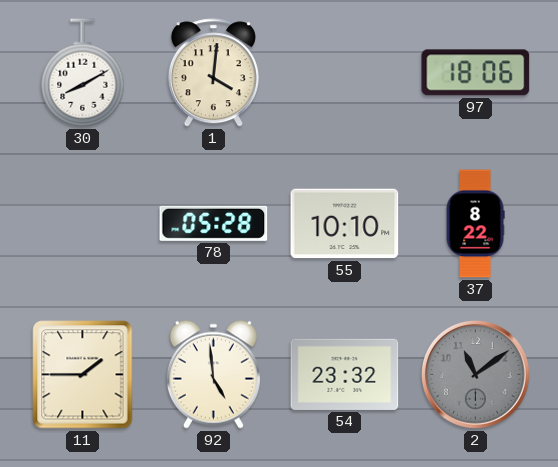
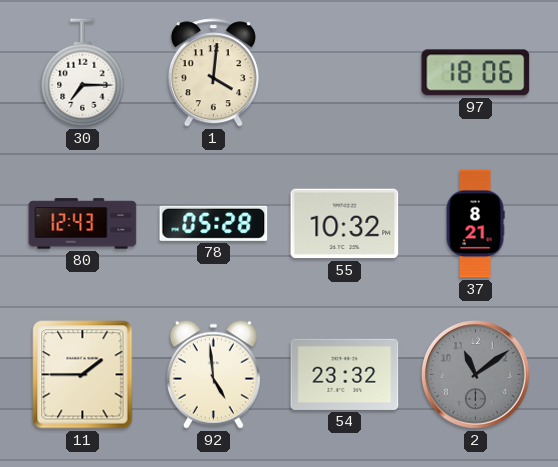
30: 8:10 -> 7:15 (83, 73)
80: none -> 12:43 (83, 224)
55: 10:10 -> 10:32 (345, 224)
37: 8:22 -> 8:21 (475, 224)
